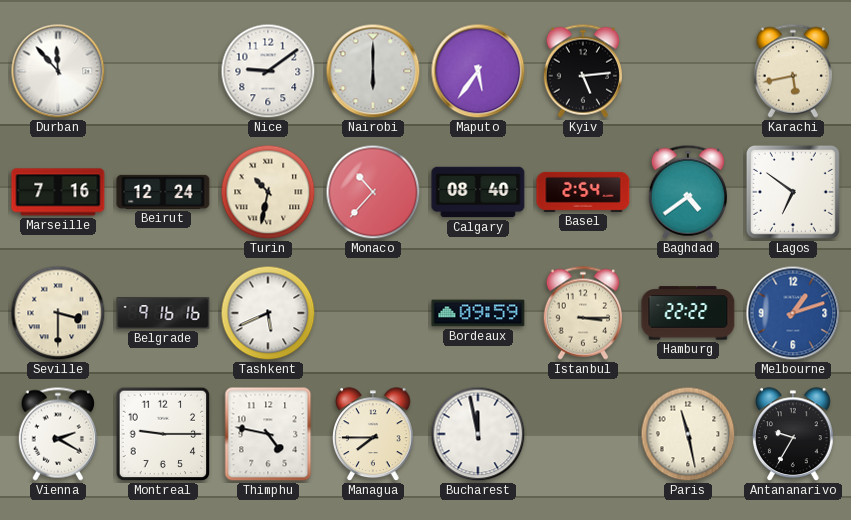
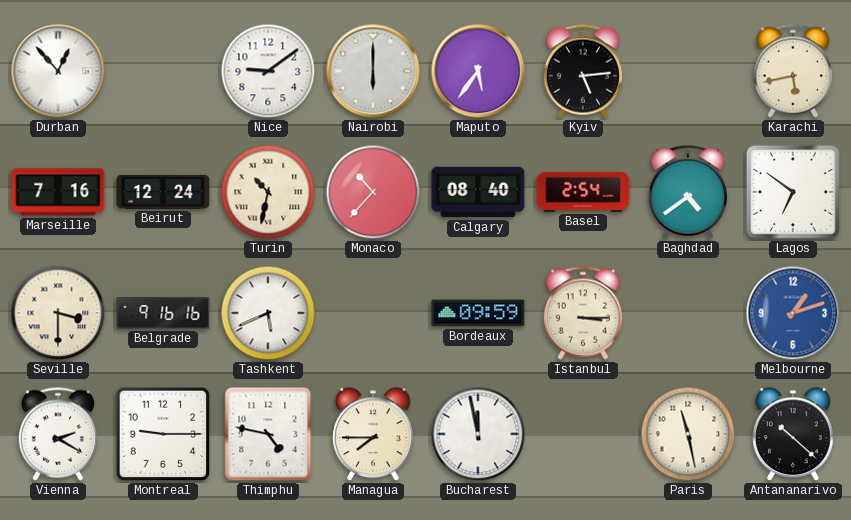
Durban: 11:53 -> 12:53 (58, 71)
Hamburg: 22:22 -> none (688, 313)
Antananarivo: 9:35 -> 10:22 (794, 435)
